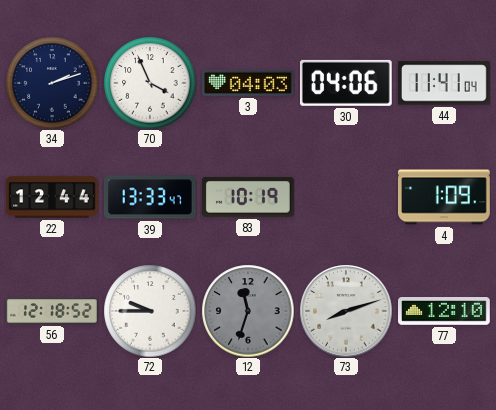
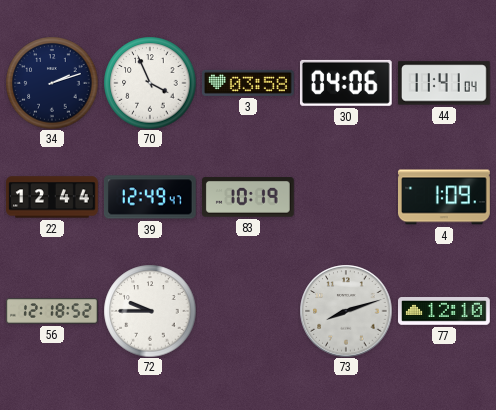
3: 04:03 -> 03:58 (249, 83)
39: 13:33 -> 12:49 (150, 197)
12: 11:33 -> none (248, 311)
